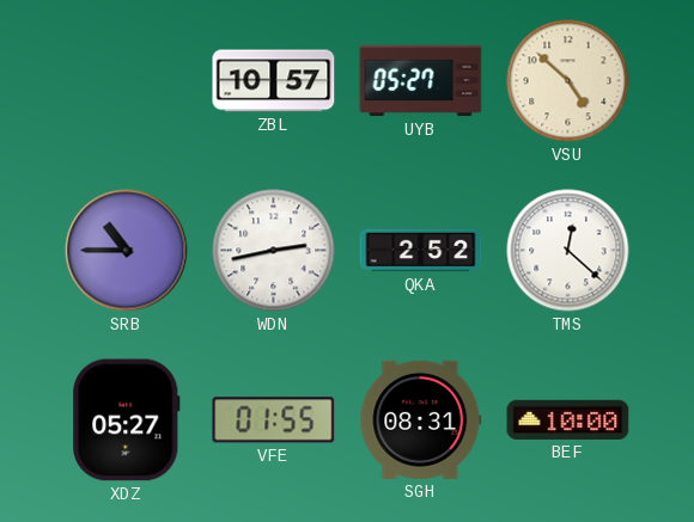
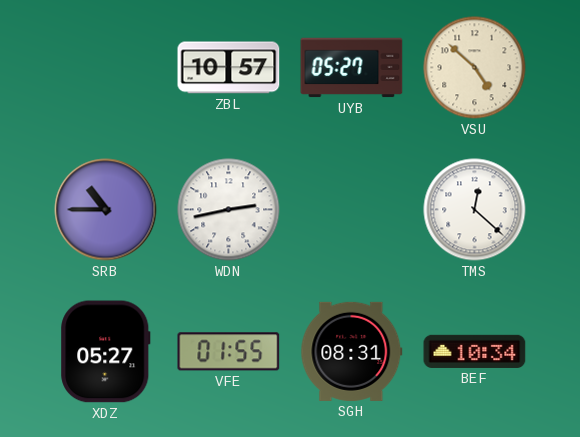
QKA: 2:52 -> none (421, 251)
BEF: 10:00 -> 10:34 (475, 351)
